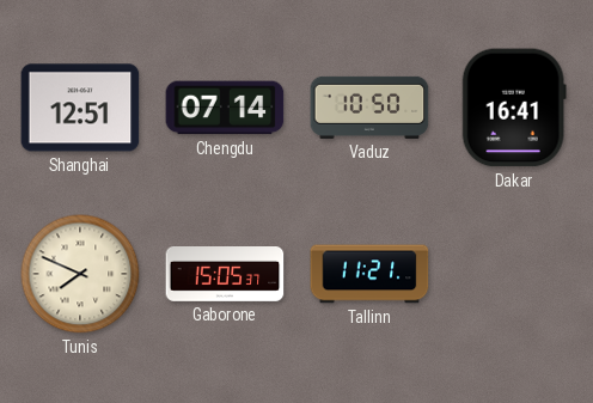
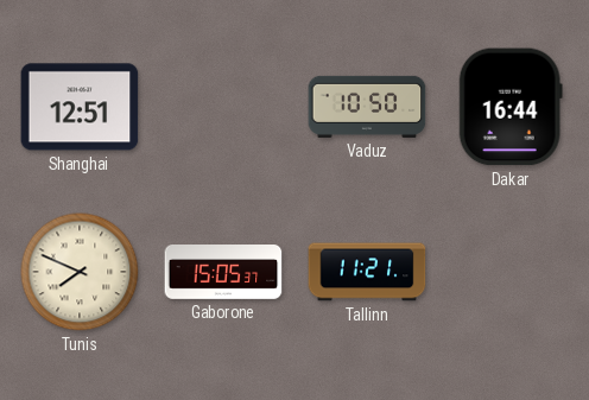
Chengdu: 07:14 -> none (225, 108)
Dakar: 16:41 -> 16:44 (511, 107)
